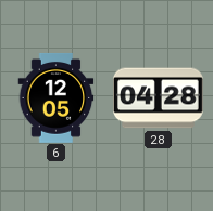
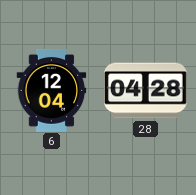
6: 12:05 -> 12:04 (52, 91)
